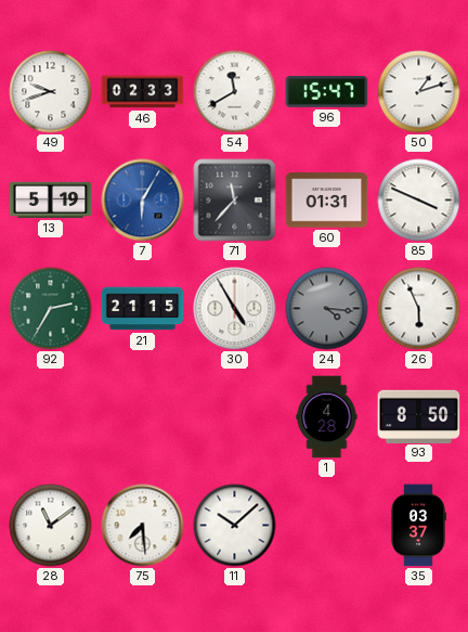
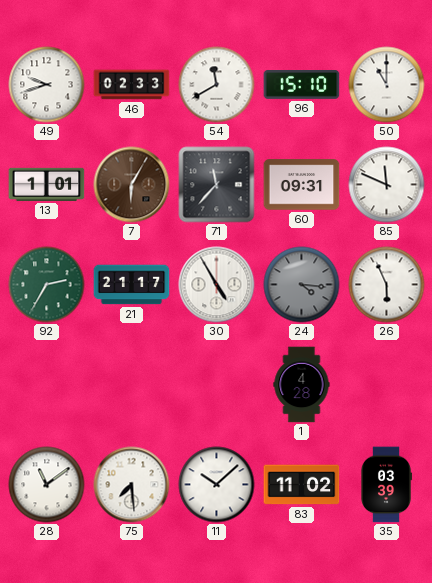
96: 15:47 -> 15:10 (302, 85)
50: 1:12 -> 11:00 (387, 85)
13: 5:19 -> 1:01 (47, 184)
7 dial: blue -> brown (132, 185)
60: 01:31 -> 09:31 (302, 185)
85: 3:49 -> 11:49 (387, 185)
21: 21:15 -> 21:17 (132, 285)
93: 8:50 -> none (419, 416)
83: none -> 11:02 (302, 485)
35: 03:37 -> 03:39 (386, 485)
